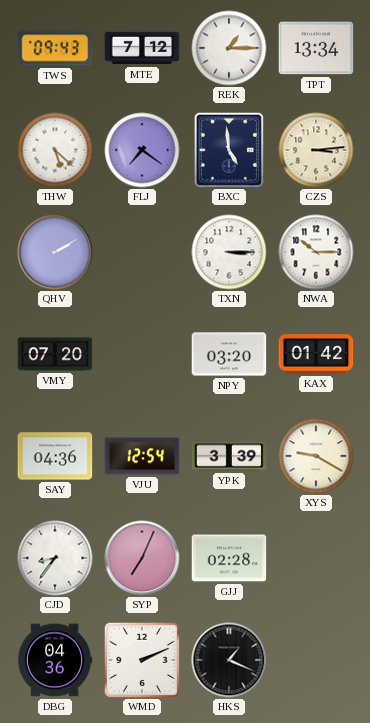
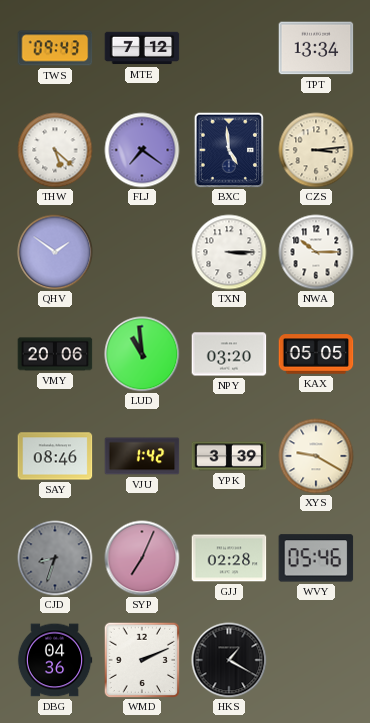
REK: 1:15 -> none (229, 48)
QHV: 2:10 -> 1:51 (55, 252)
VMY: 07:20 -> 20:06 (55, 354)
LUD: none -> 10:59 (142, 354)
KAX: 01:42 -> 05:05 (316, 354)
SAY: 04:36 -> 08:46 (55, 456)
VJU: 12:54 -> 1:42 (142, 456)
CJD: 8:36 -> 8:33 (55, 558)
CJD dial: white -> grey (55, 558)
WVY: none -> 05:46 (316, 558)
HKS: 1:19 -> 1:20 (229, 660)
